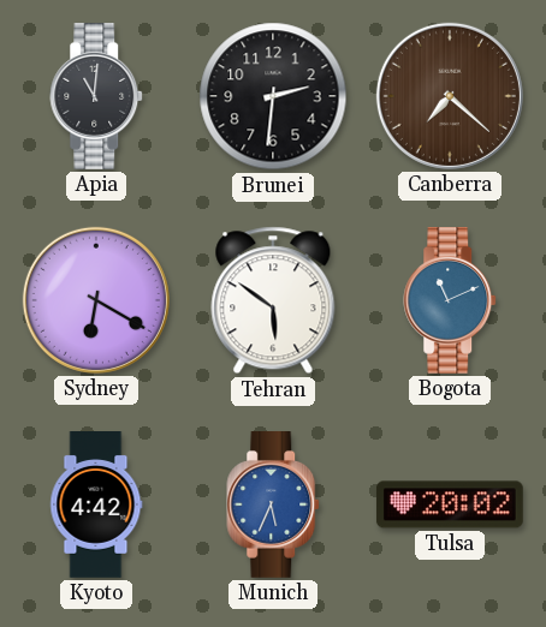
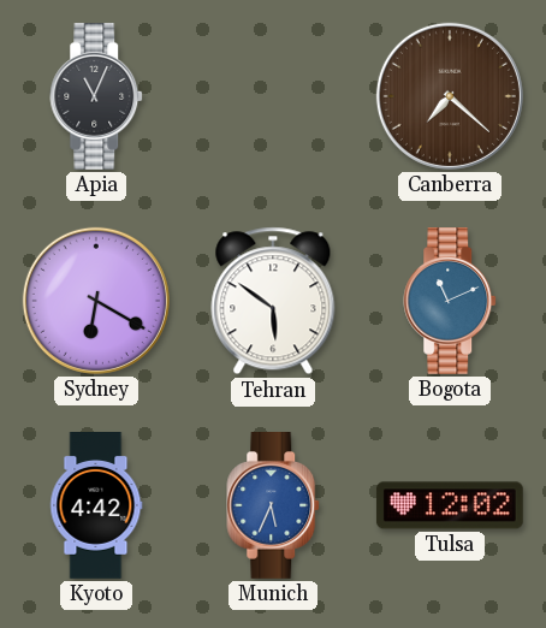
Apia: 11:01 -> 11:04 (97, 97)
Brunei: 2:31 -> none (273, 96)
Tulsa: 20:02 -> 12:02 (450, 505)
